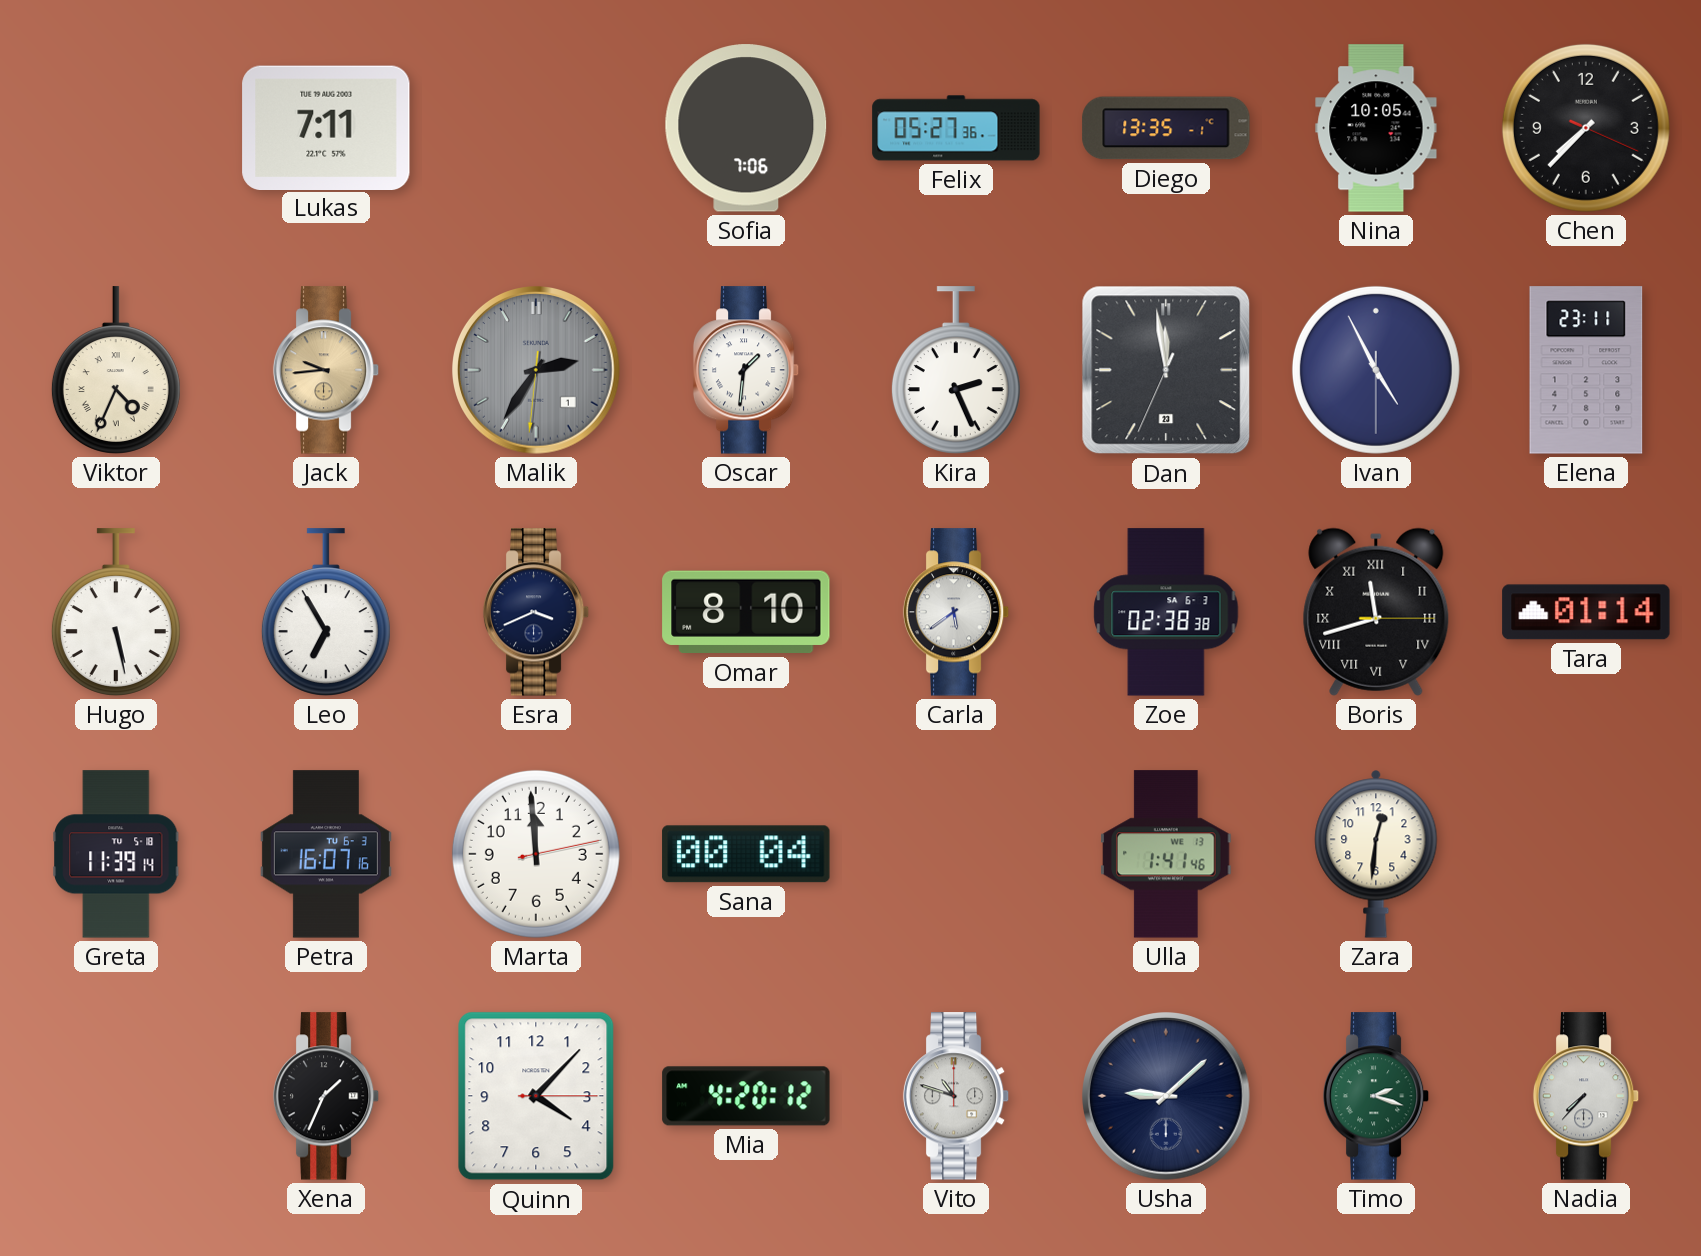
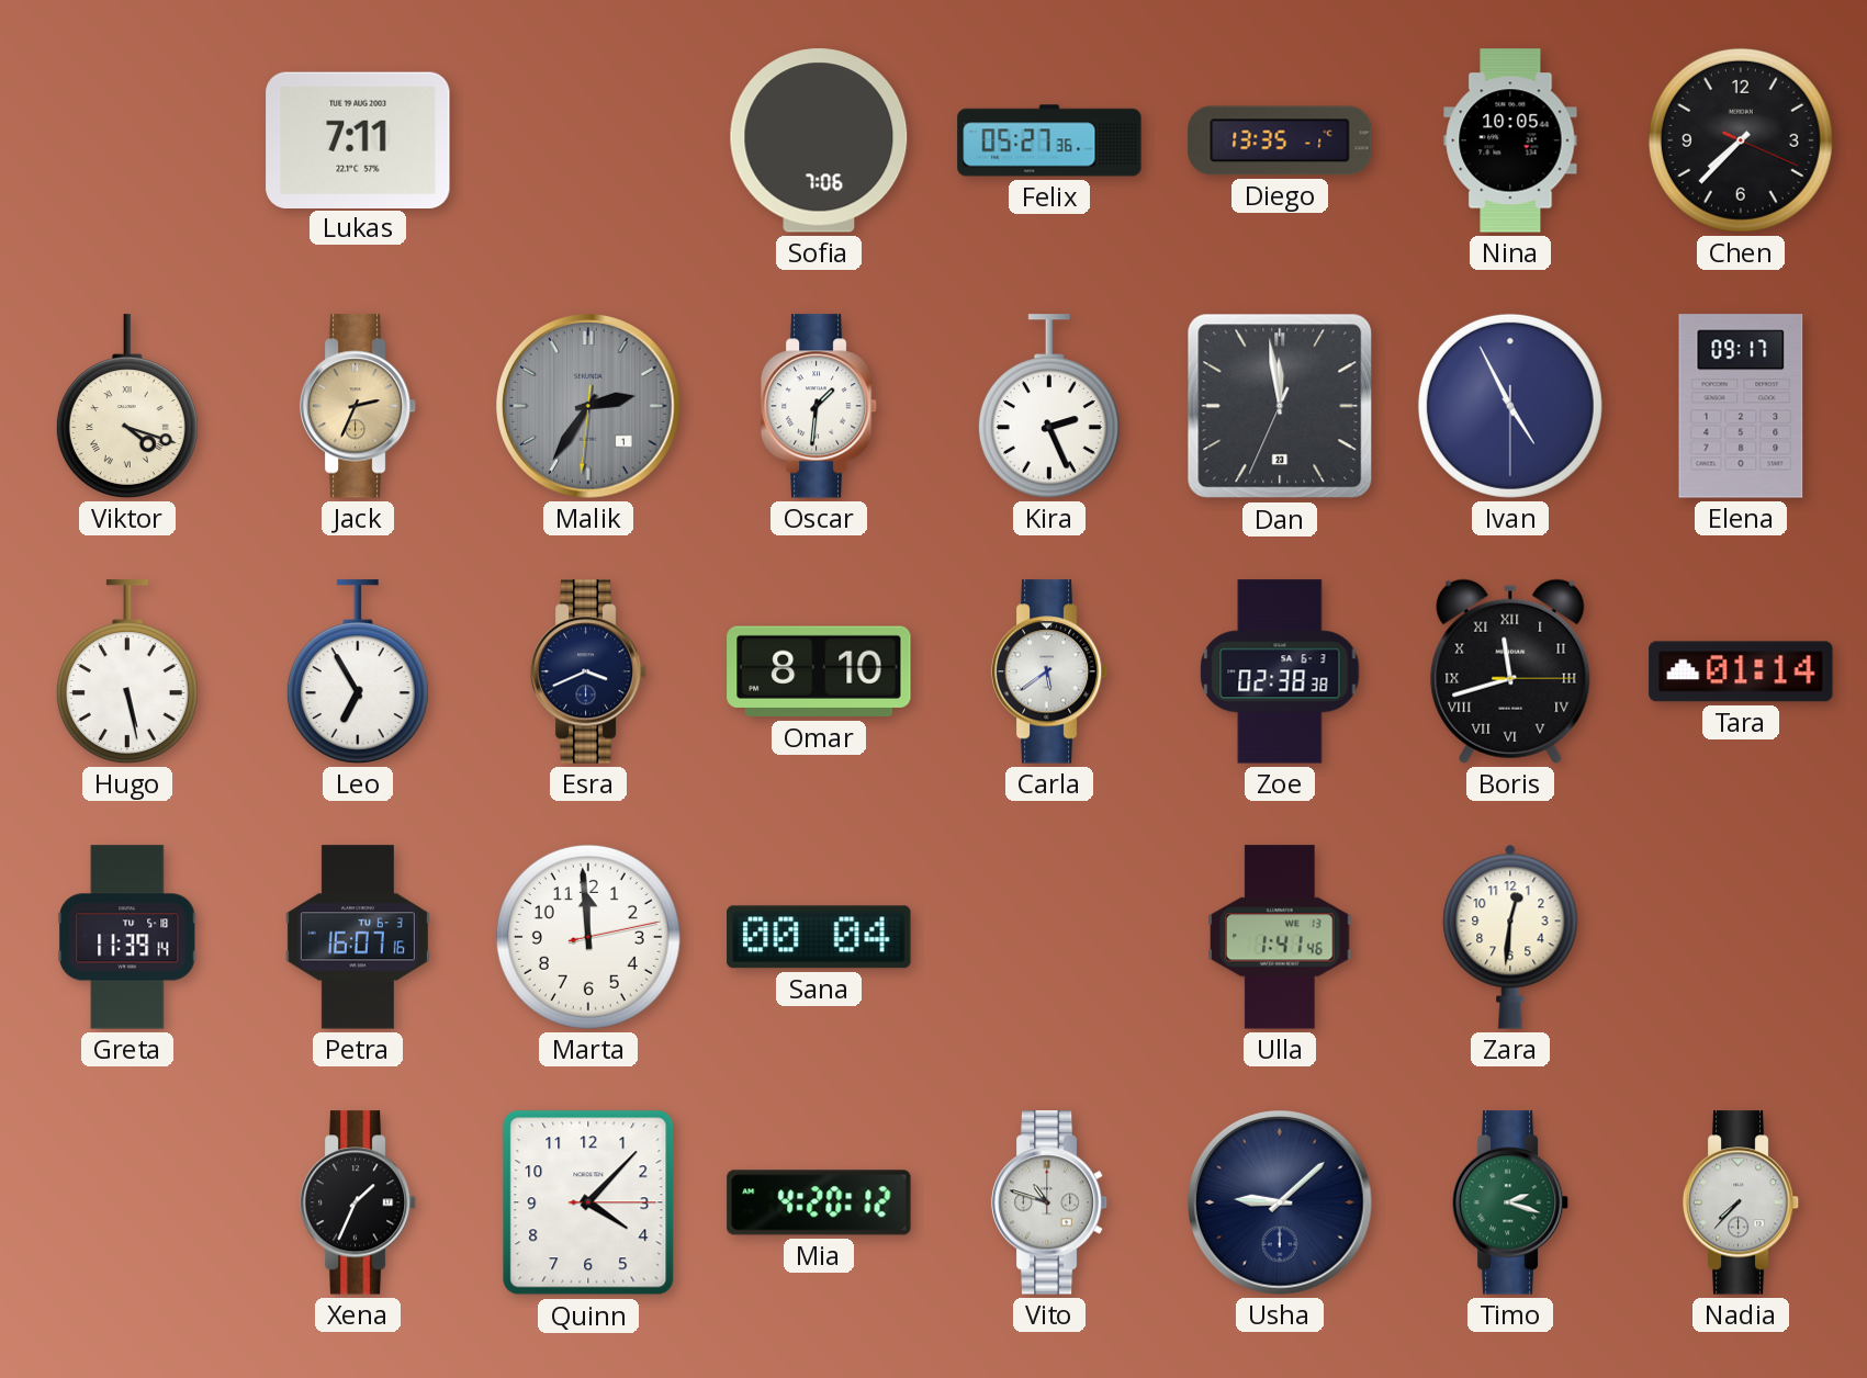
Viktor: 4:34 -> 4:18 (127, 406)
Jack: 9:44 -> 2:34 (358, 406)
Elena: 23:11 -> 09:17 (1741, 406)
